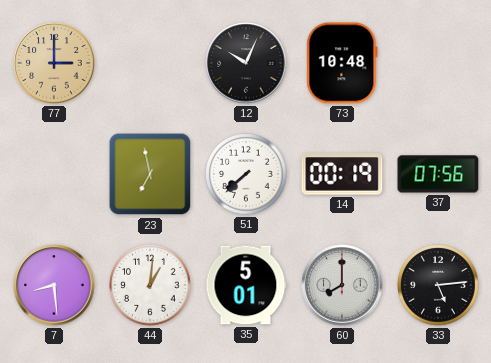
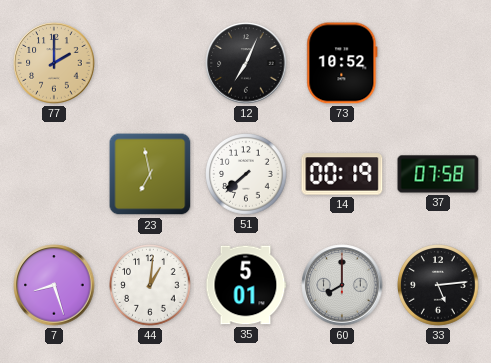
77: 3:00 -> 2:00 (54, 63)
12: 10:04 -> 7:04 (246, 63)
73: 10:48 -> 10:52 (342, 63)
37: 07:56 -> 07:58 (438, 174)
7: 8:29 -> 8:27 (54, 285)
